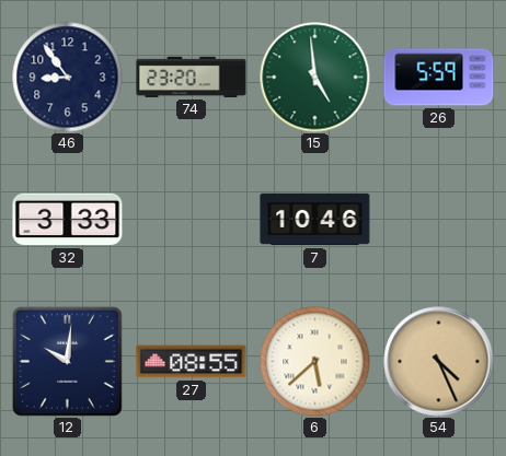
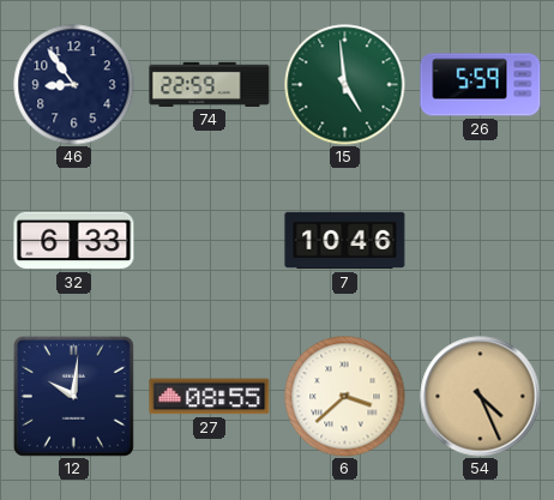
74: 23:20 -> 22:59 (210, 84)
32: 3:33 -> 6:33 (74, 241)
6: 5:38 -> 3:38 (345, 397)
